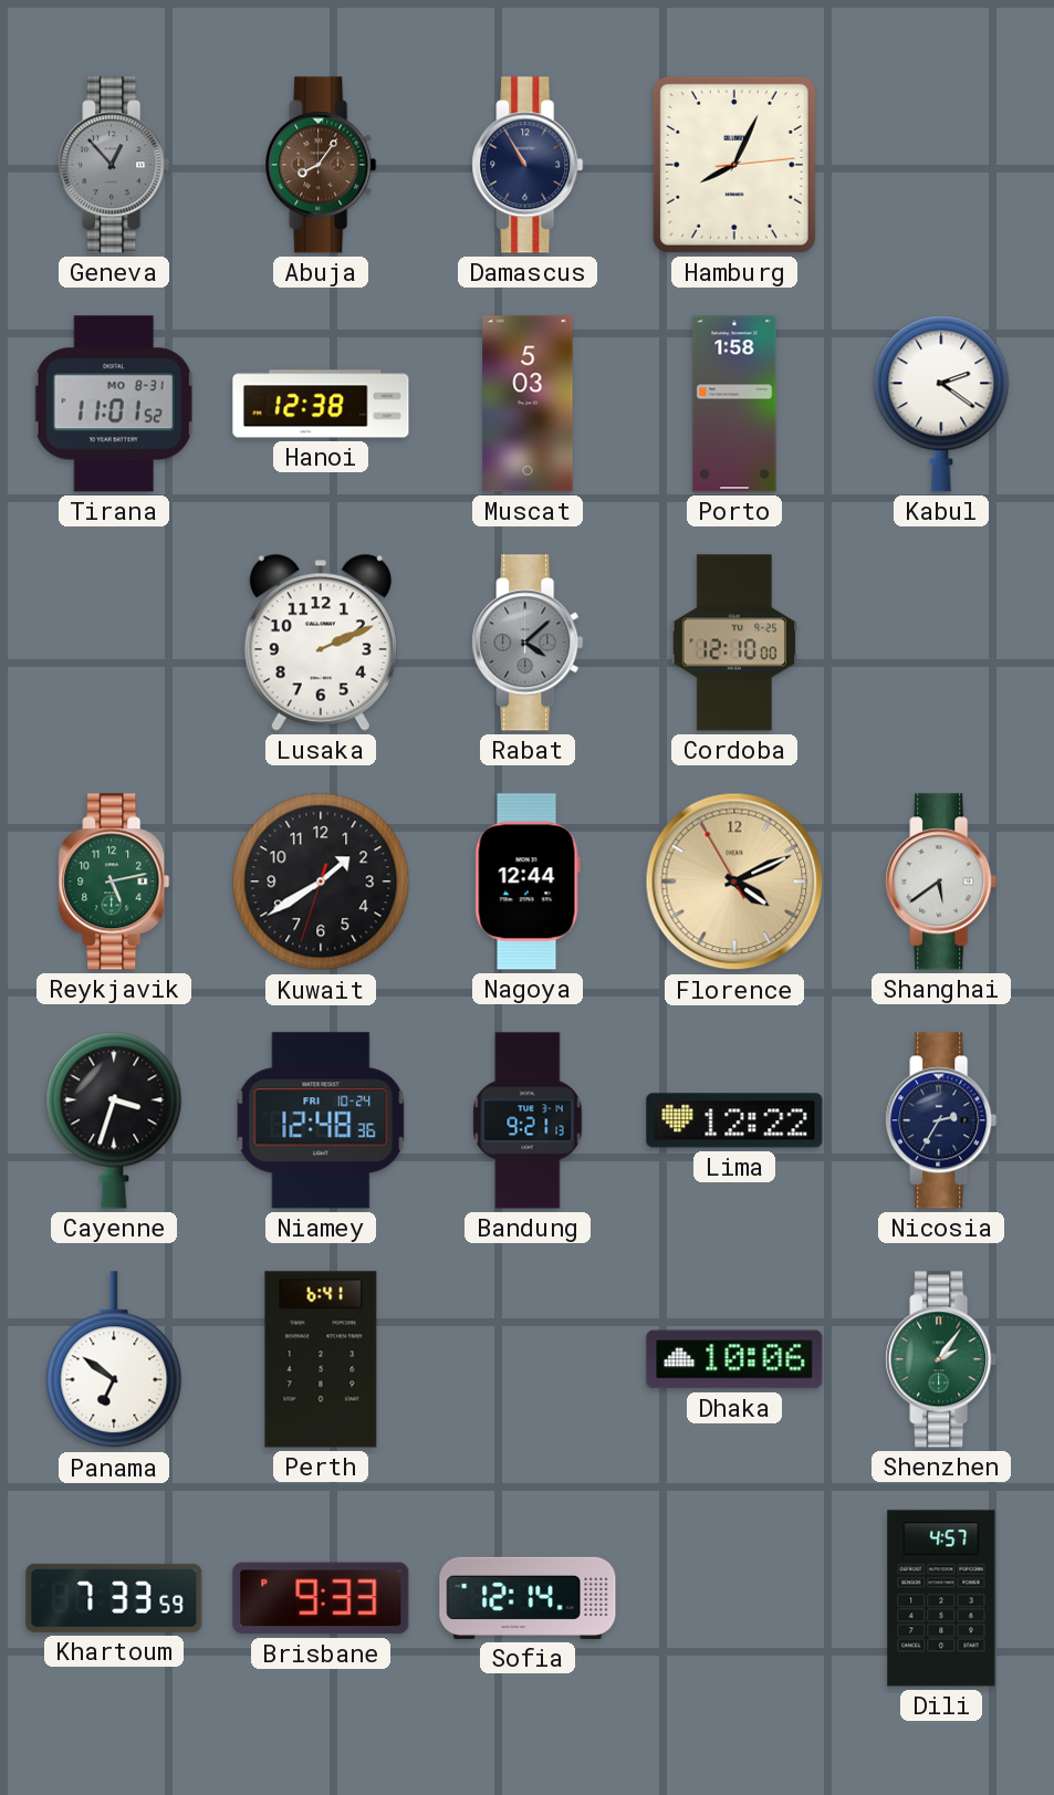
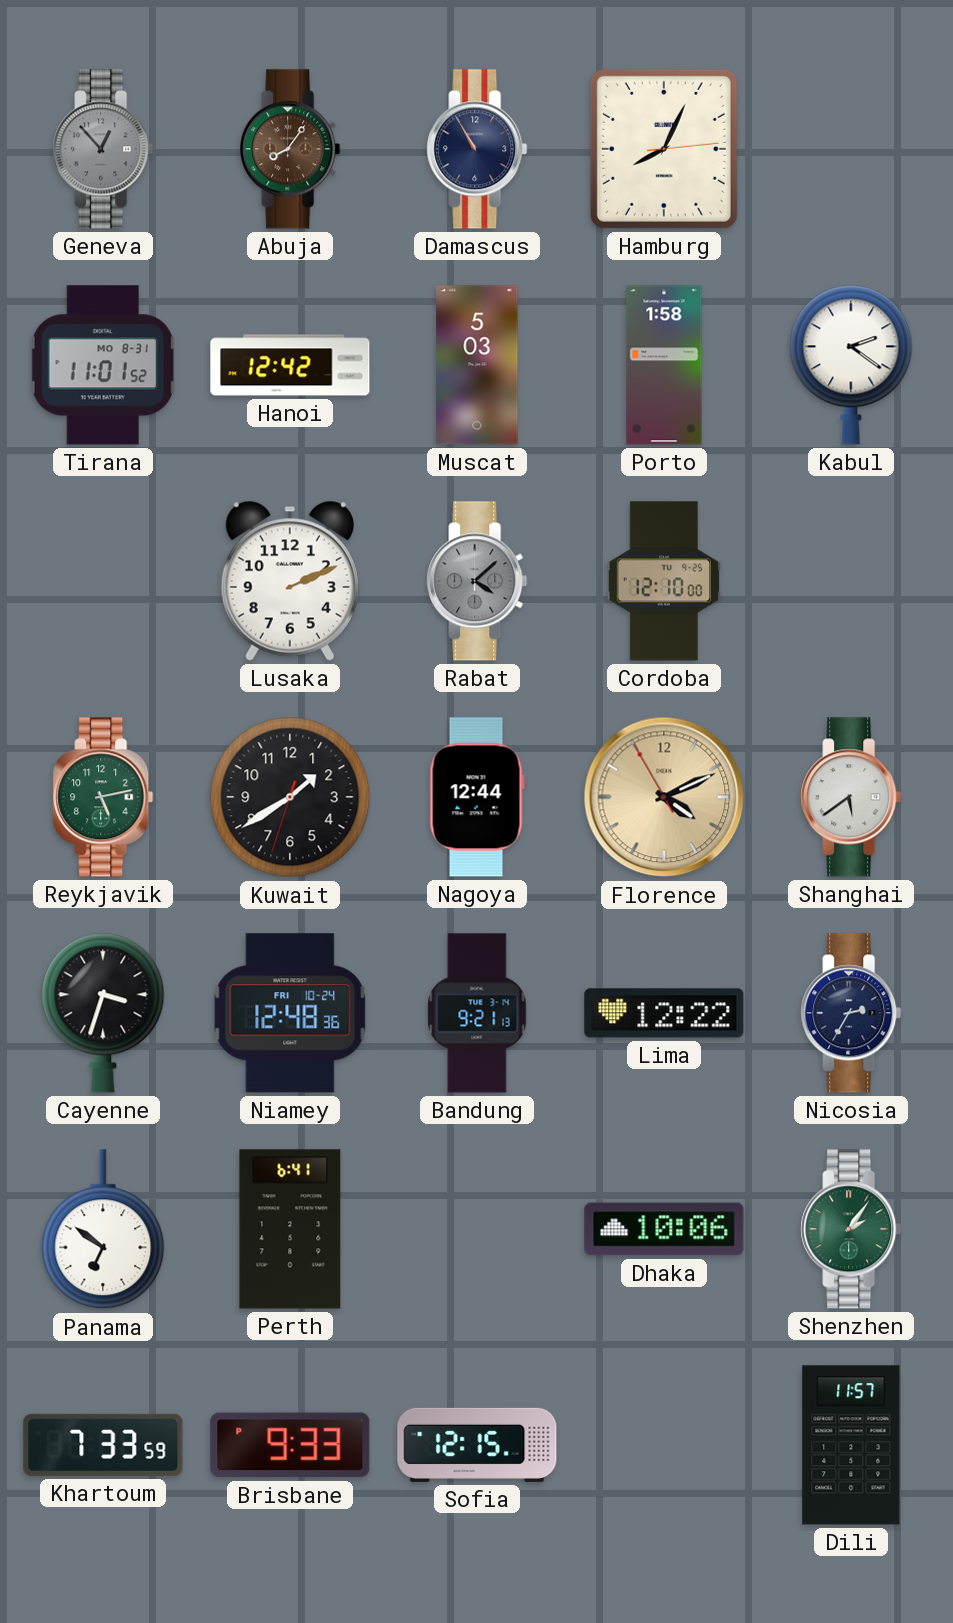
Hanoi: 12:38 -> 12:42 (290, 365)
Sofia: 12:14 -> 12:15 (477, 1445)
Dili: 4:57 -> 11:57 (851, 1445)
